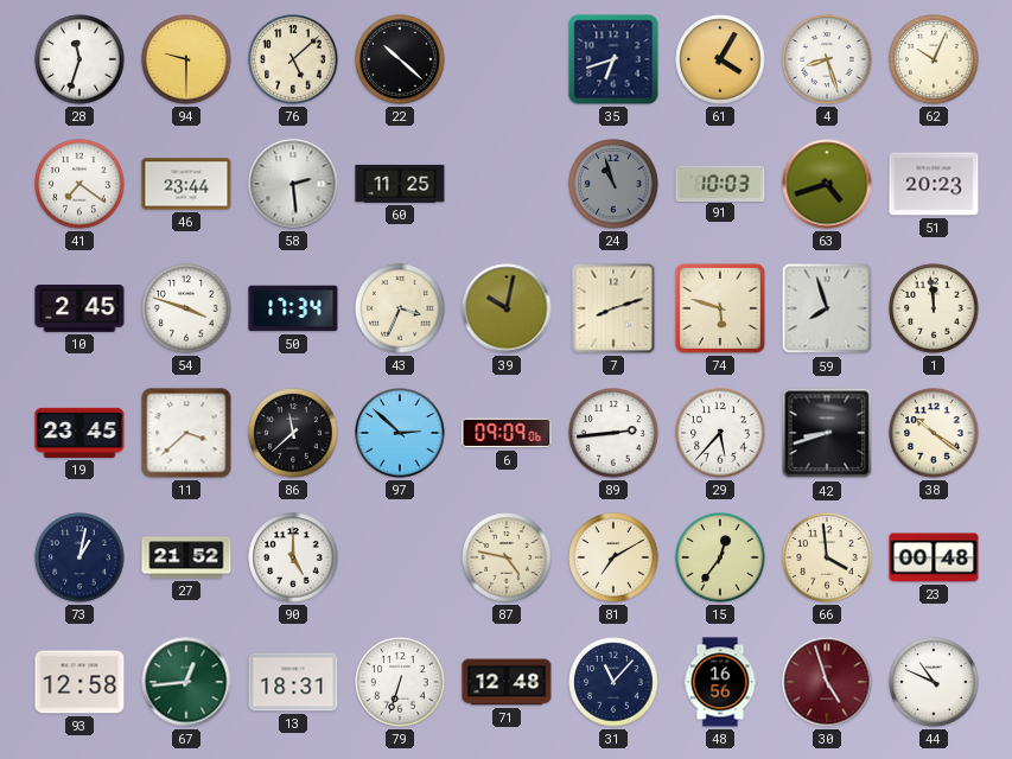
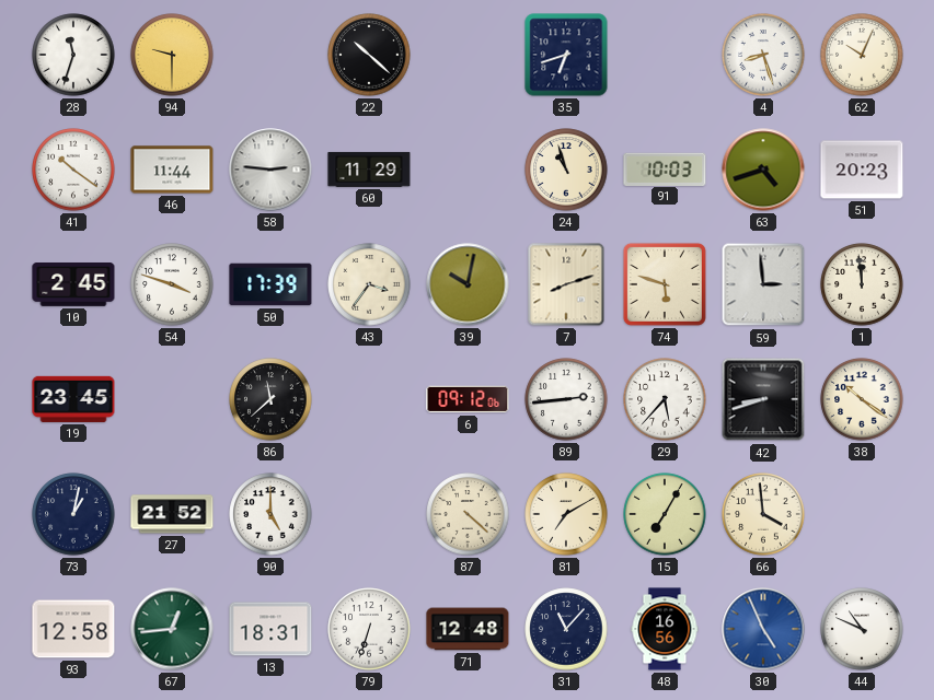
76: 5:08 -> none (293, 59)
61: 4:05 -> none (720, 59)
41: 7:21 -> 10:21 (73, 170)
46: 23:44 -> 11:44 (172, 170)
58: 2:29 -> 2:46 (270, 170)
60: 11:25 -> 11:29 (369, 170)
24 dial: grey -> cream (566, 170)
50: 17:34 -> 17:39 (270, 284)
43: 3:34 -> 3:36 (369, 284)
59: 7:57 -> 2:59 (763, 284)
11: 3:38 -> none (186, 433)
97: 2:52 -> none (400, 433)
6: 09:09 -> 09:12 (468, 399)
87: 4:47 -> 4:22 (468, 514)
15: 12:36 -> 7:05 (665, 514)
23: 00:48 -> none (934, 557)
30: 4:57 -> 4:56 (763, 629)
30 dial: burgundy -> blue (763, 629)
